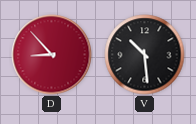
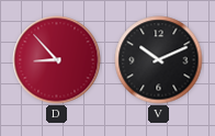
V: 10:29 -> 10:11 (159, 60)
